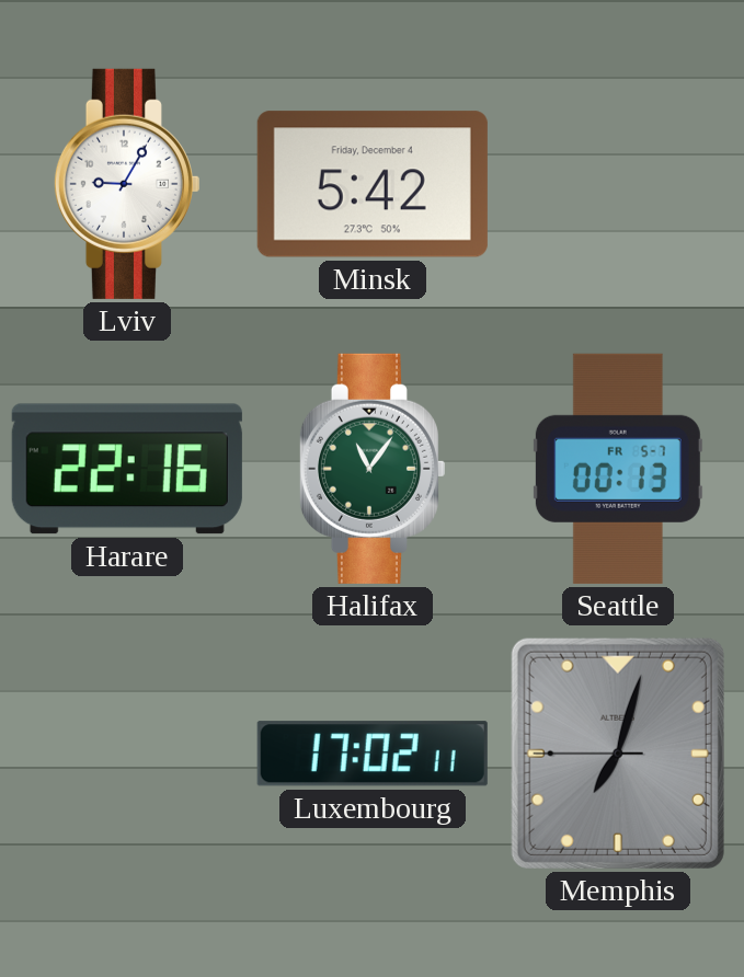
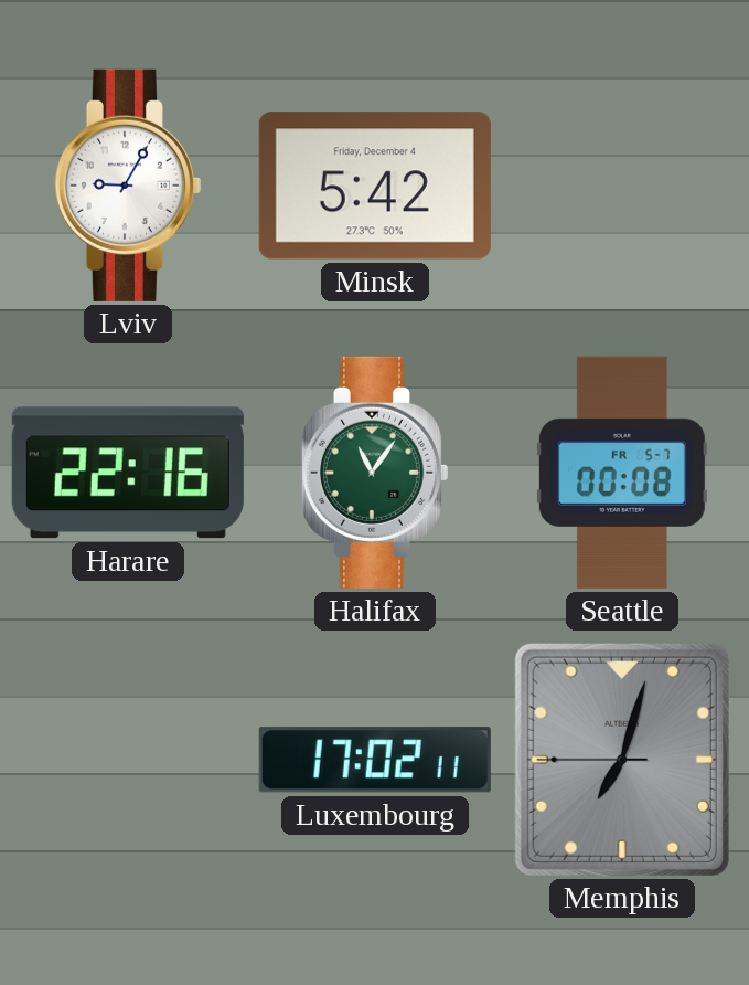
Seattle: 00:13 -> 00:08 (622, 473)
